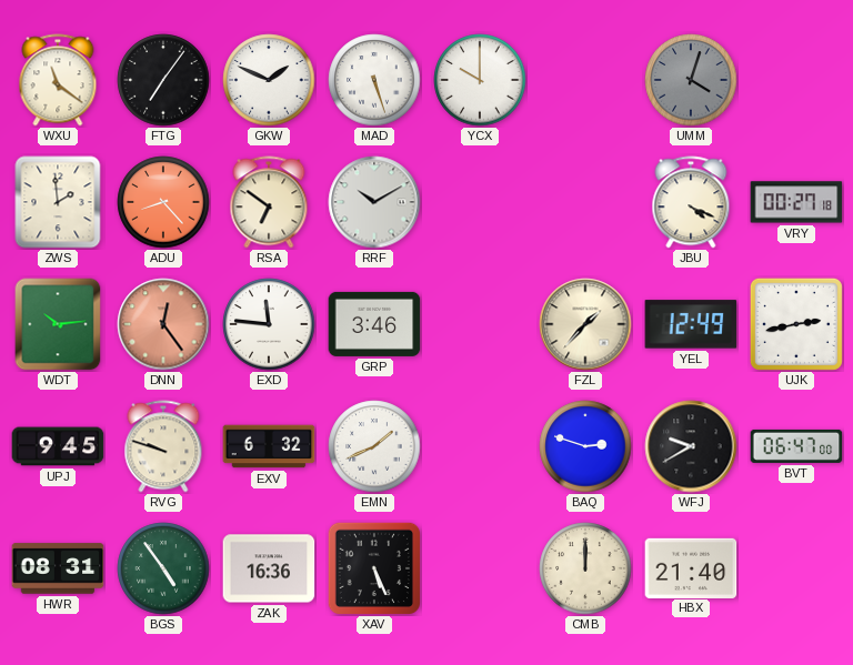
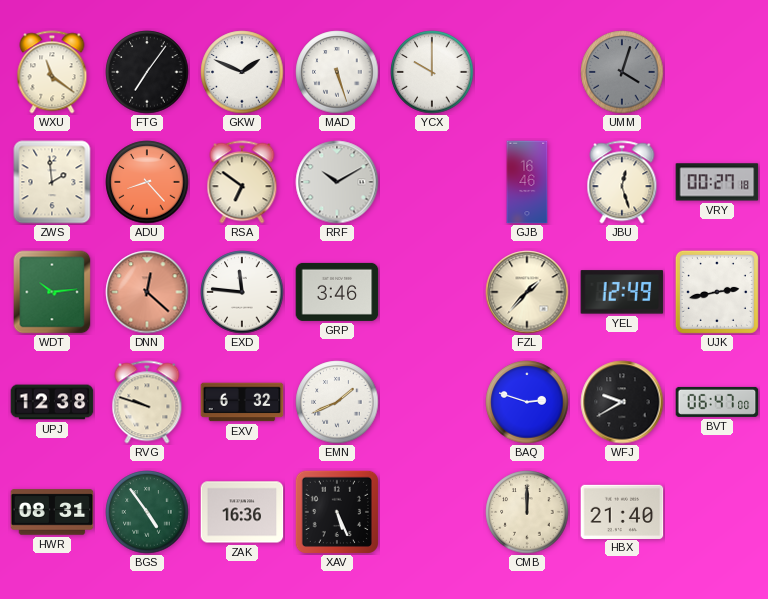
GJB: none -> 16:46 (527, 182)
JBU: 4:19 -> 12:27 (622, 182)
DNN: 12:24 -> 12:22 (147, 292)
UPJ: 9:45 -> 12:38 (52, 402)
